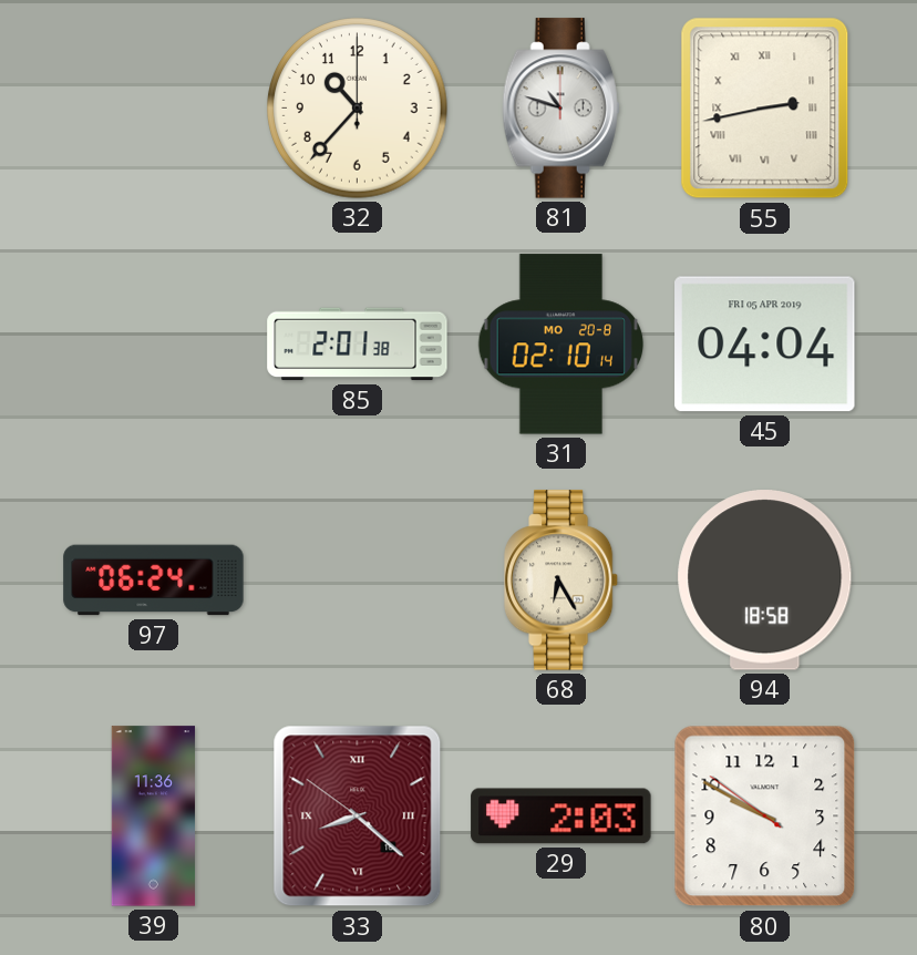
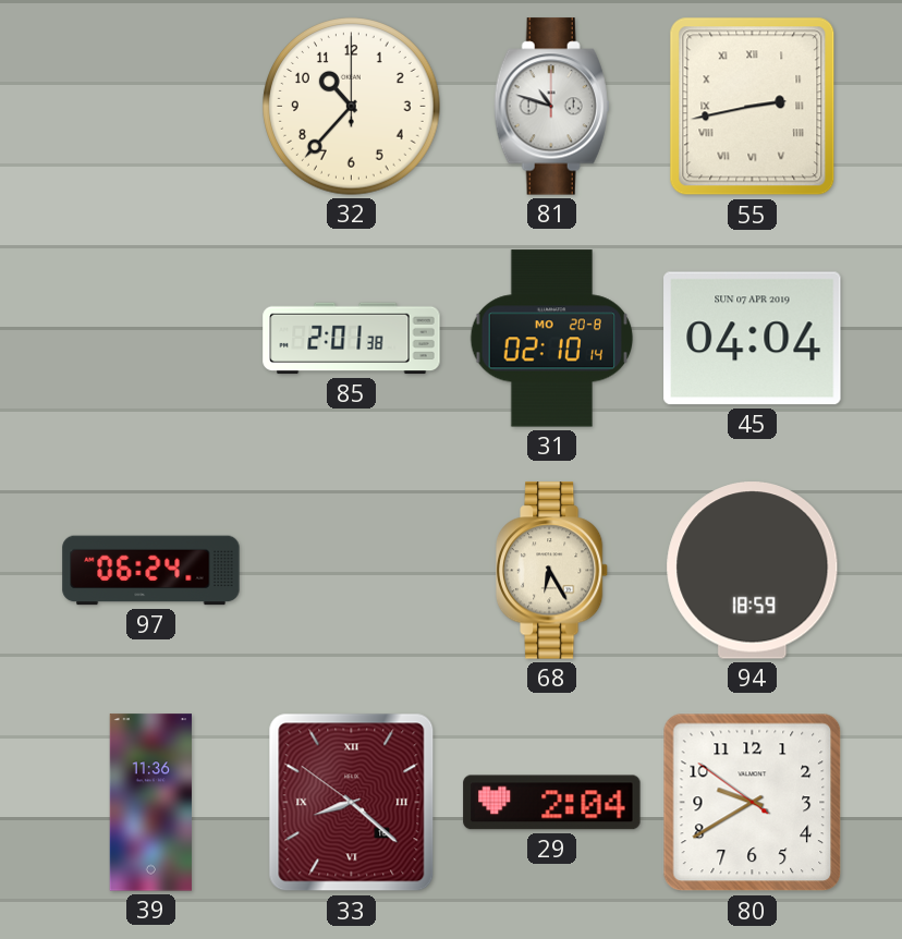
45 date: FRI 05 APR 2019 -> SUN 07 APR 2019 (753, 339)
94: 18:58 -> 18:59 (753, 571)
29: 2:03 -> 2:04 (552, 803)
80: 9:49 -> 9:39 (753, 803)
